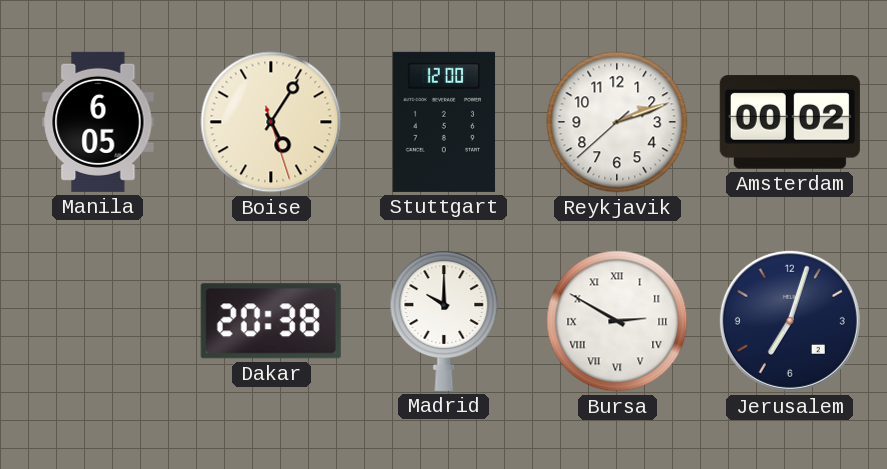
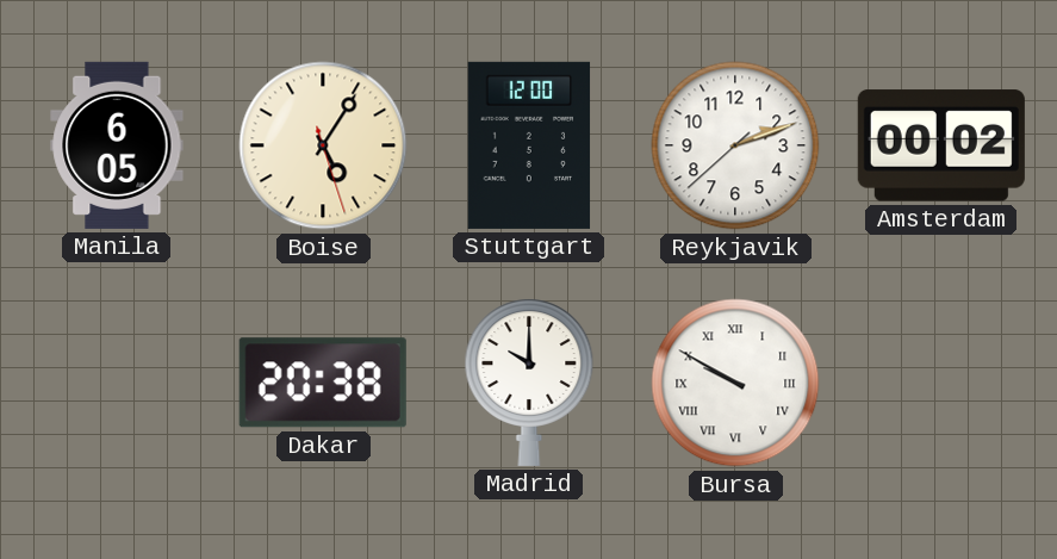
Bursa: 2:50 -> 9:50 (735, 383)
Jerusalem: 7:03 -> none (790, 321)
